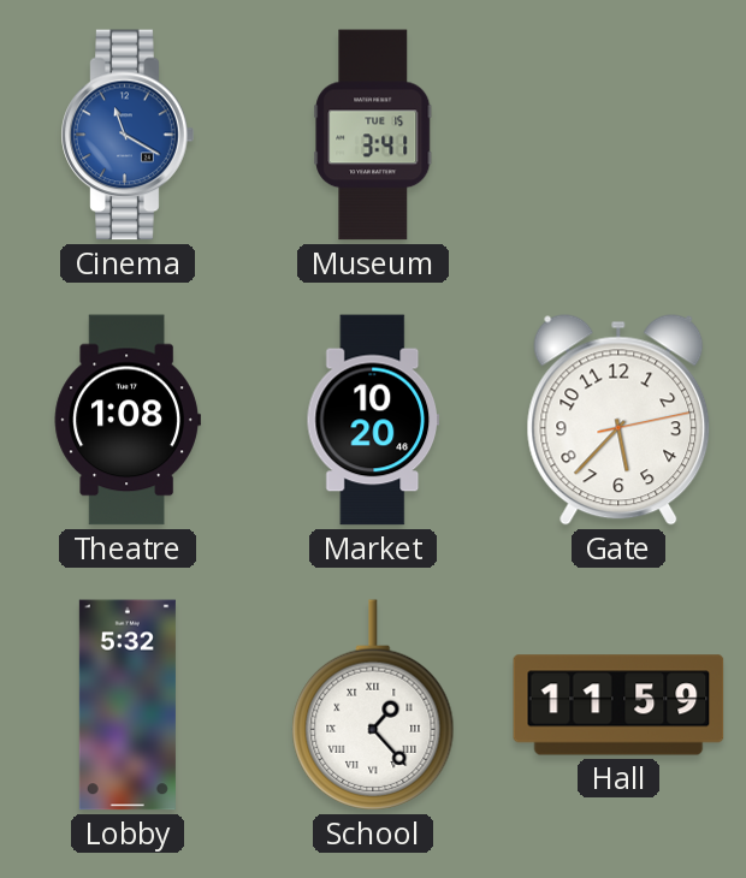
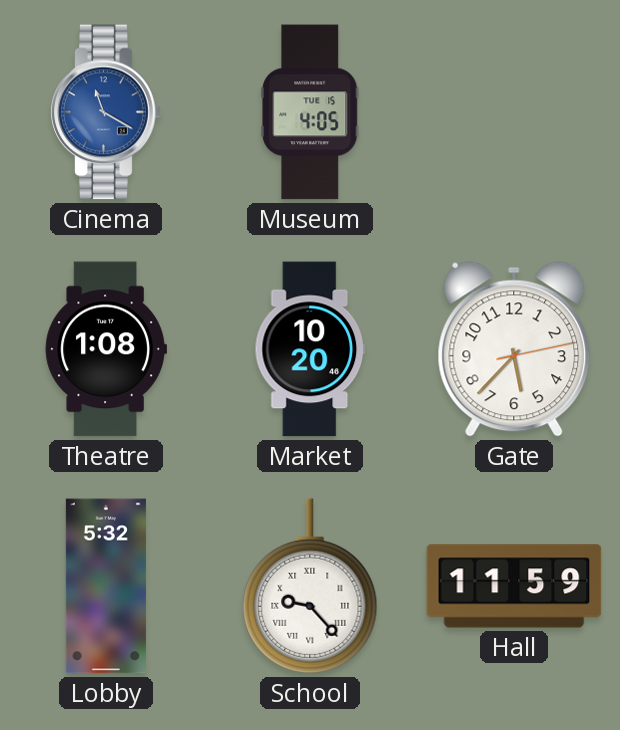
Museum: 3:41 -> 4:05 (310, 112)
School: 1:23 -> 9:23 (310, 586)
